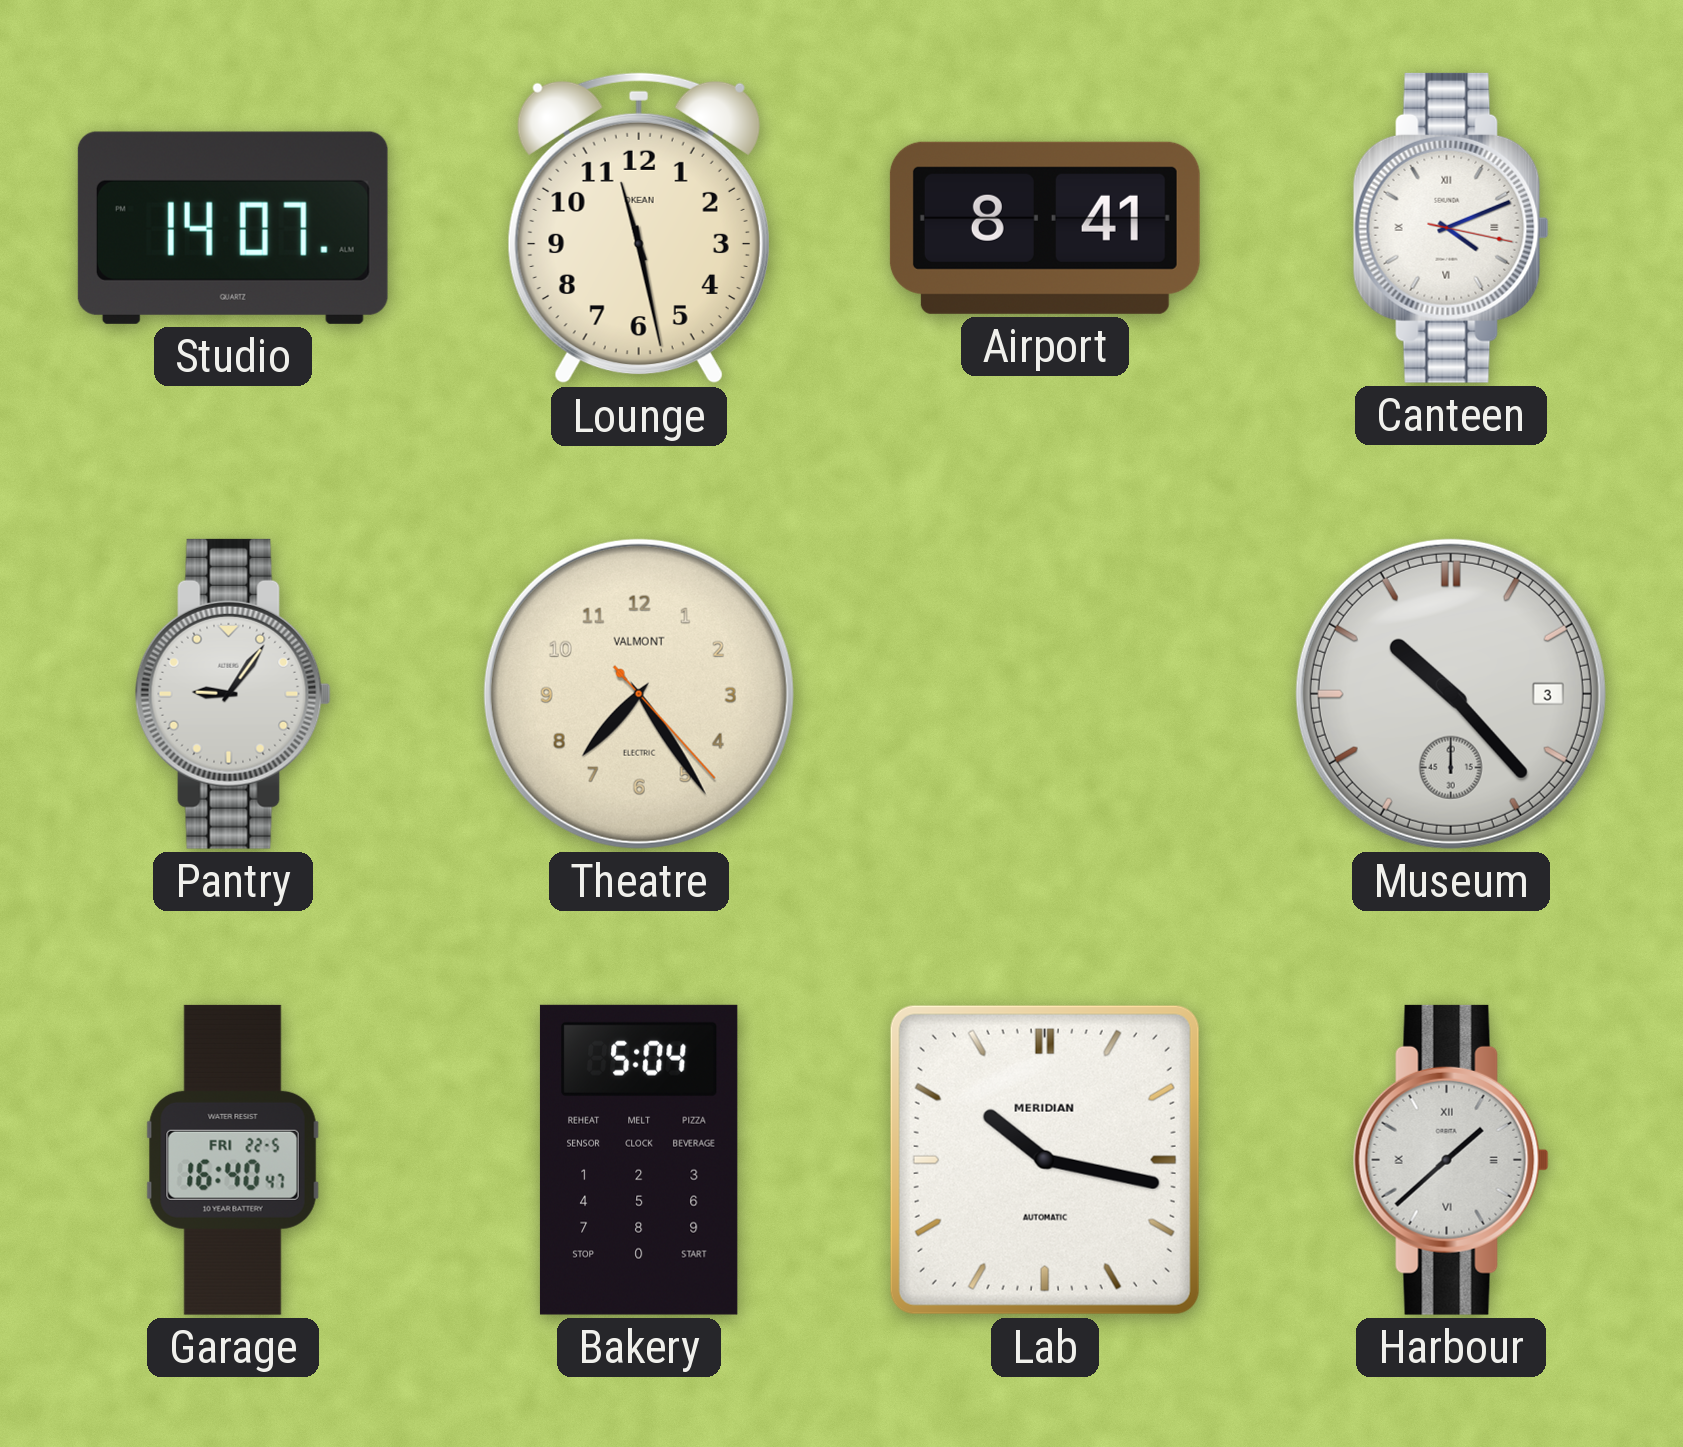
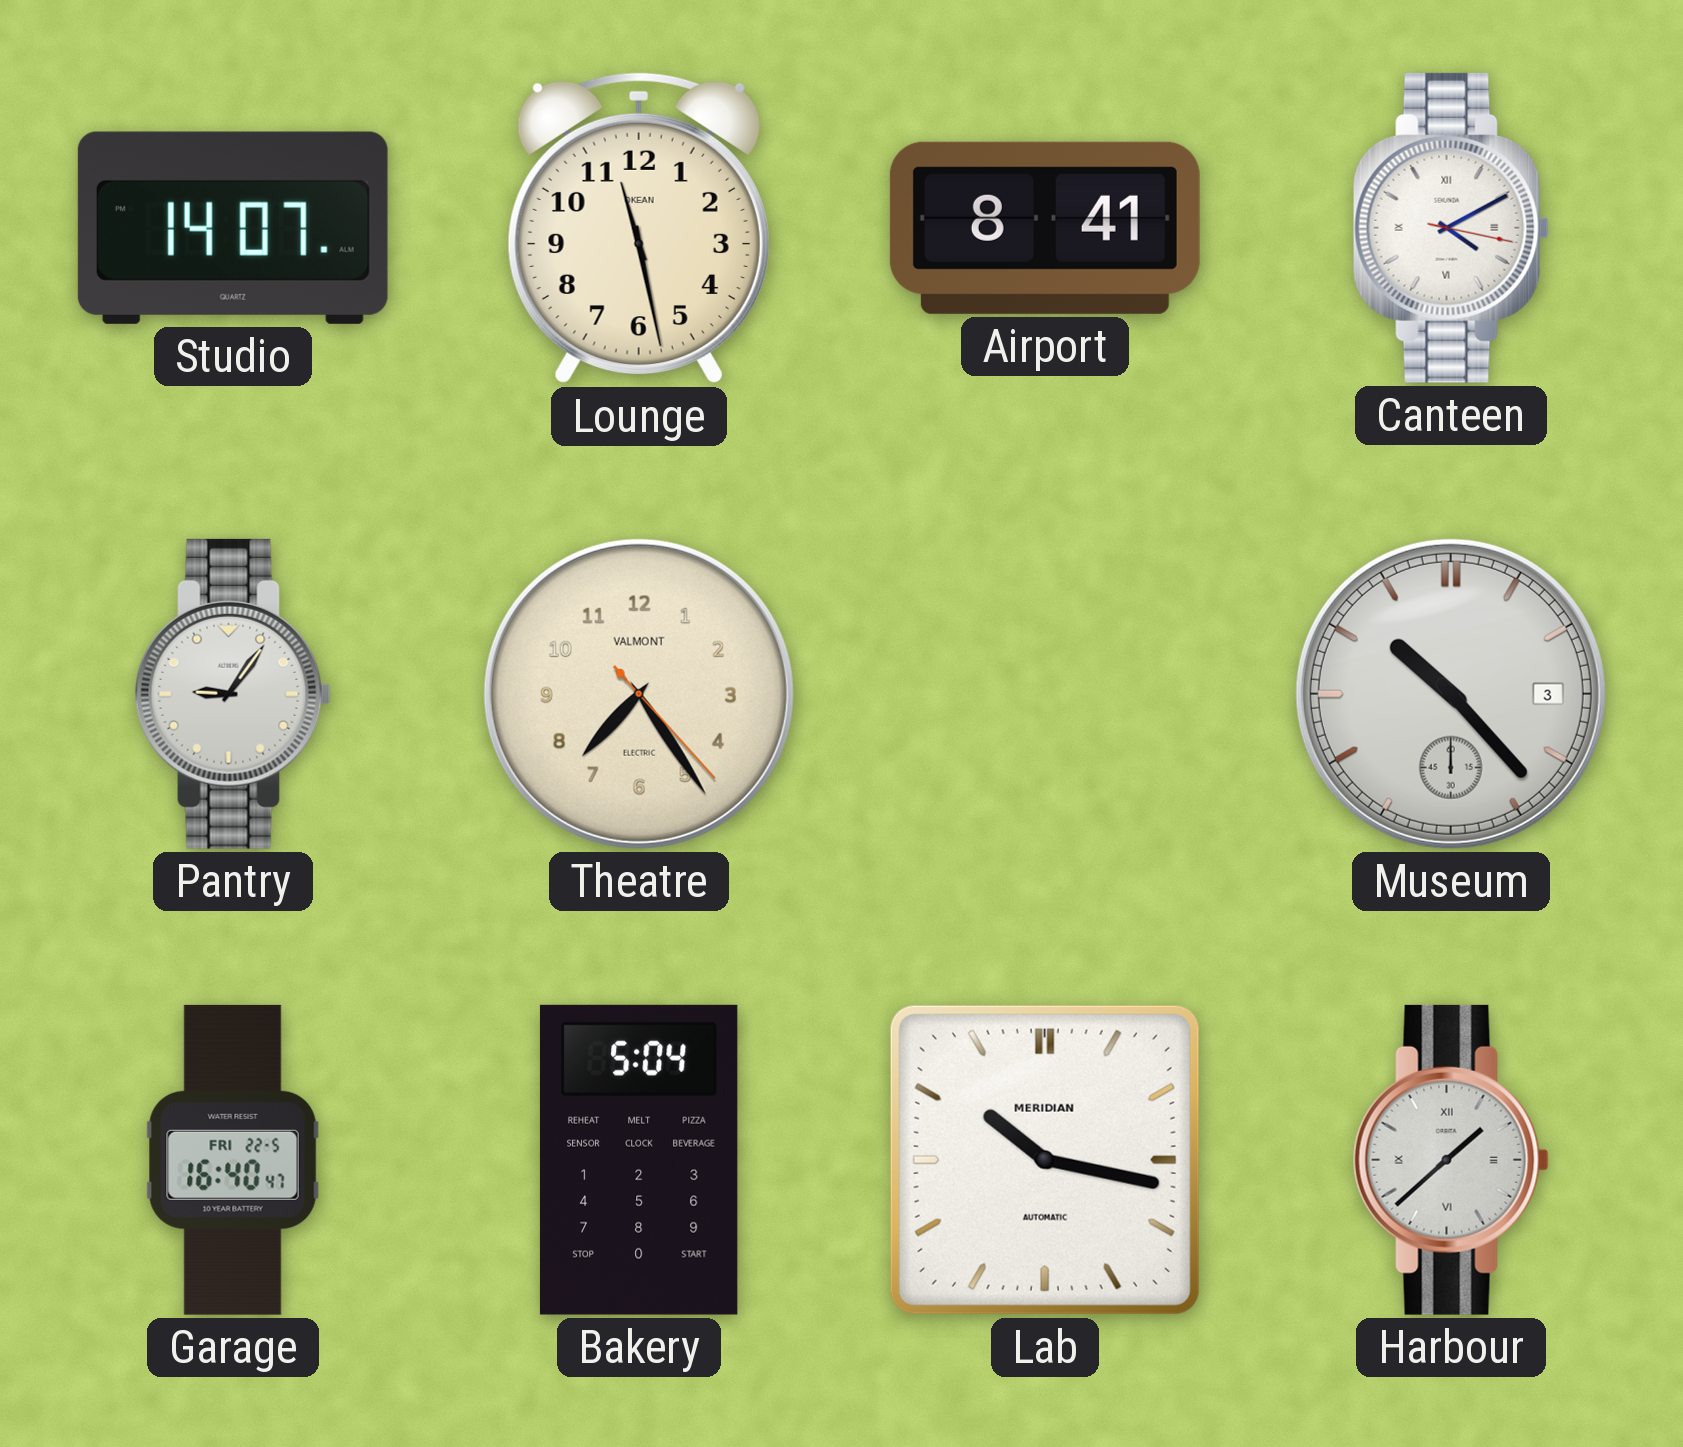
Canteen: 4:11 -> 4:10 (1451, 228)
